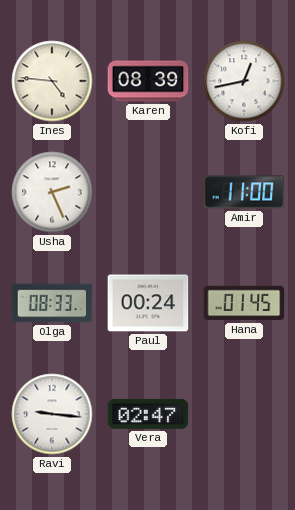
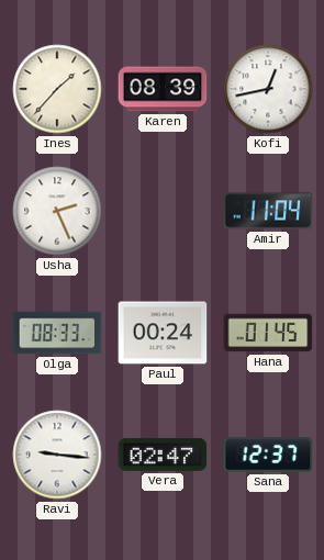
Ines: 4:46 -> 1:37 (57, 89)
Amir: 11:00 -> 11:04 (268, 211)
Sana: none -> 12:37 (268, 455)
